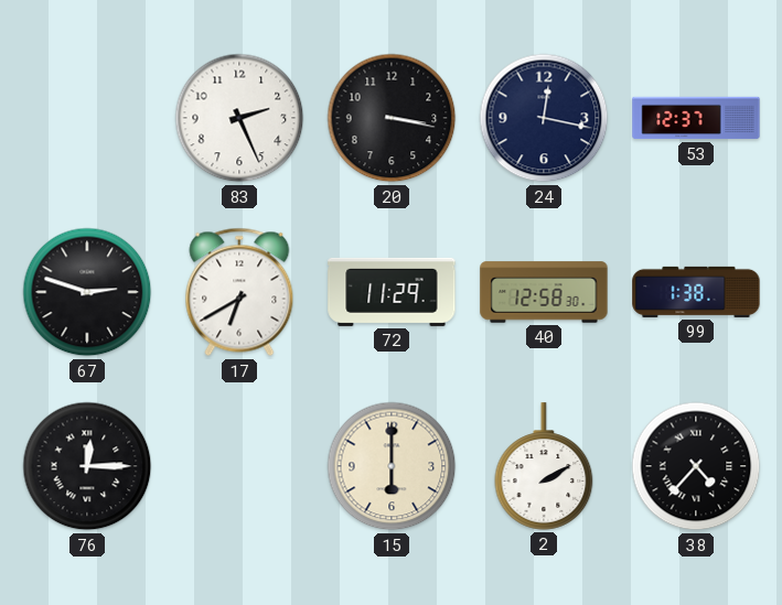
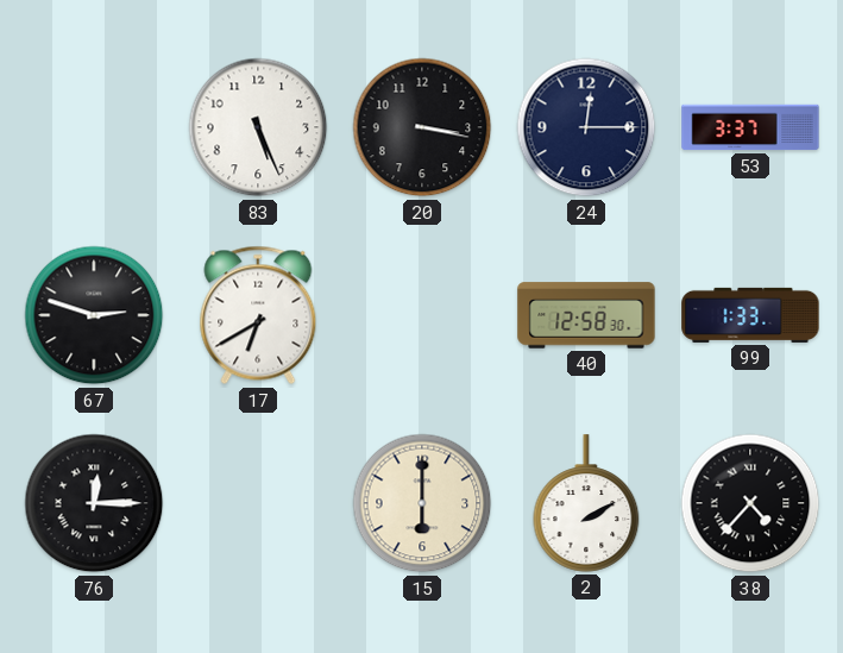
83: 2:26 -> 5:26 (258, 127)
24: 12:17 -> 12:15 (586, 127)
53: 12:37 -> 3:37 (750, 127)
72: 11:29 -> none (392, 292)
99: 1:38 -> 1:33 (750, 315)
